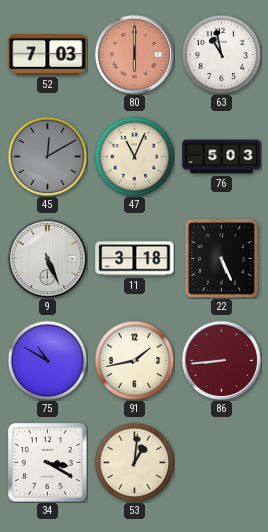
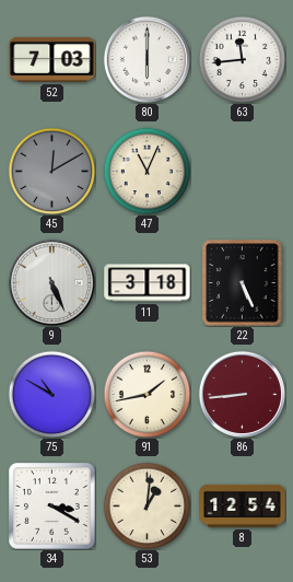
80 dial: salmon -> white (146, 59)
63: 10:58 -> 11:44 (242, 59)
76: 5:03 -> none (222, 157)
8: none -> 12:54 (243, 505)
